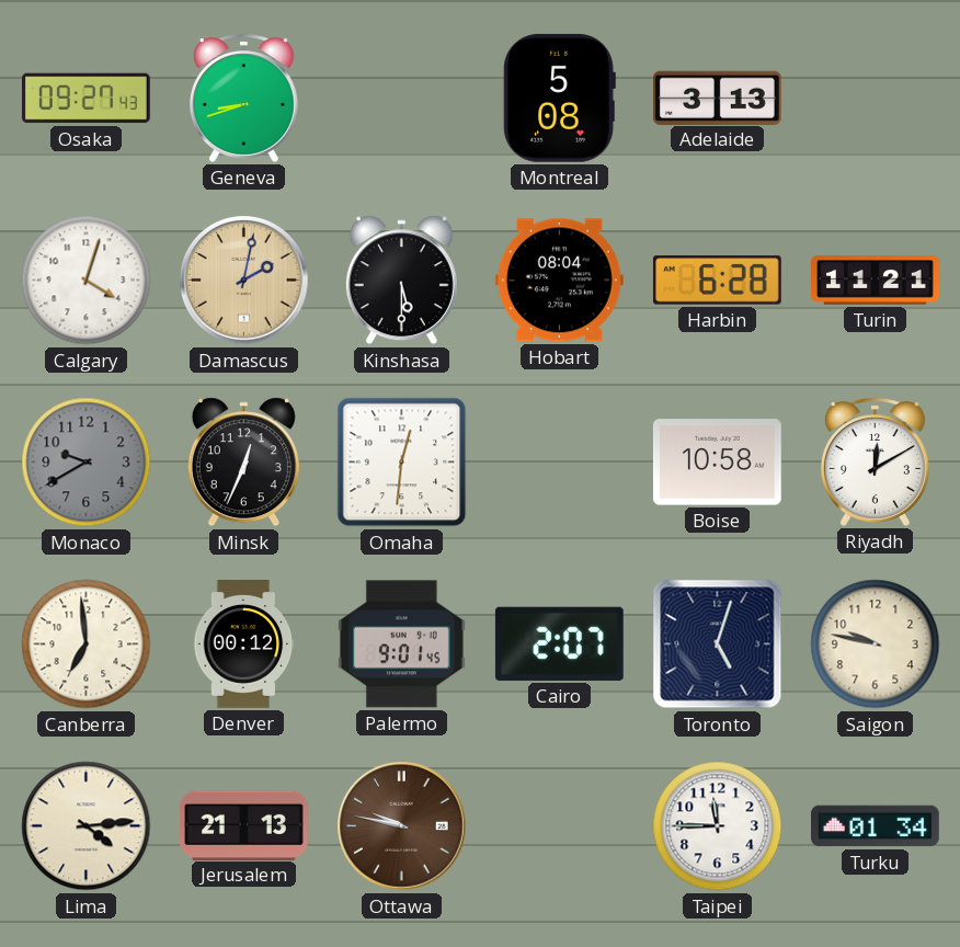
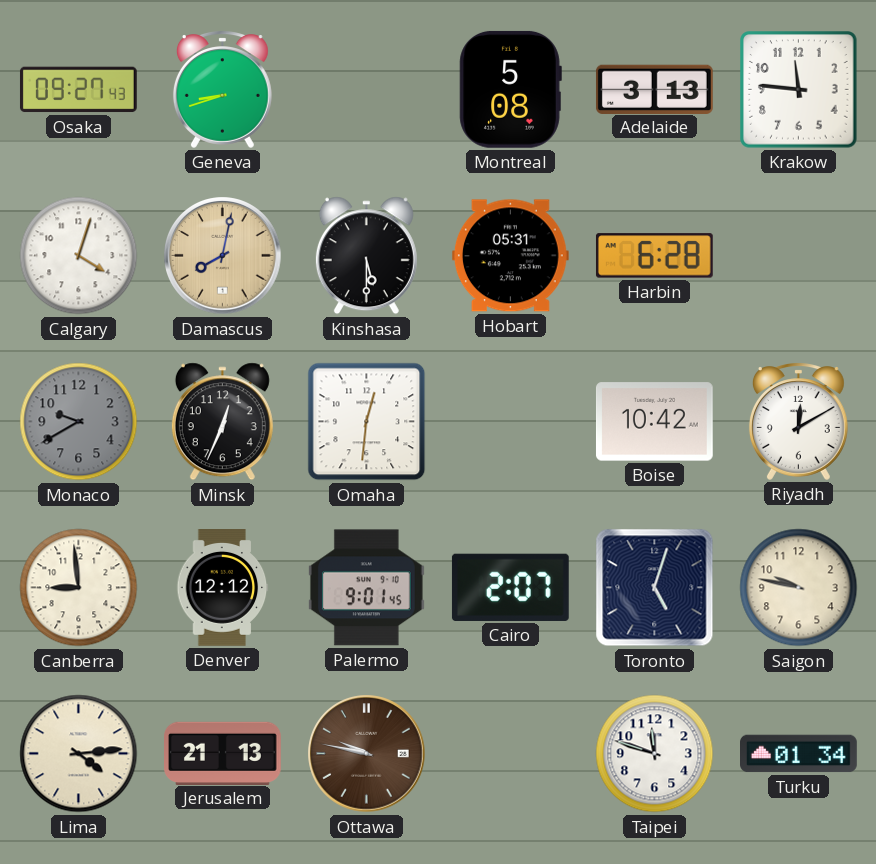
Krakow: none -> 11:46 (799, 90)
Damascus: 2:02 -> 8:02 (223, 256)
Hobart: 08:04 -> 05:31 (510, 256)
Turin: 11:21 -> none (876, 281)
Boise: 10:58 -> 10:42 (654, 422)
Canberra: 6:59 -> 8:59 (79, 588)
Denver: 00:12 -> 12:12 (223, 588)
Taipei: 11:45 -> 11:48 (655, 754)
